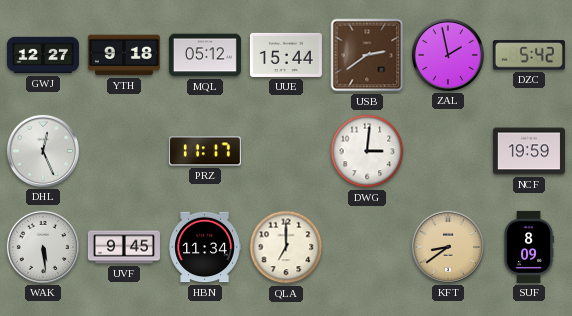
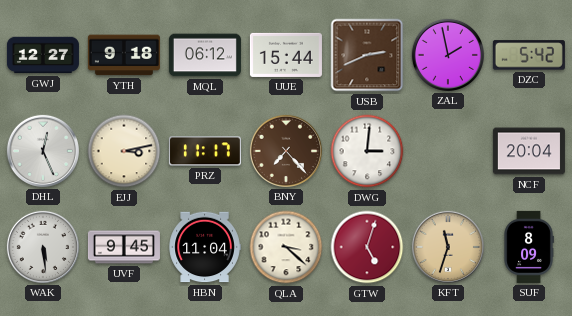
MQL: 05:12 -> 06:12 (205, 55)
USB: 2:39 -> 2:41 (367, 55)
EJJ: none -> 3:13 (124, 151)
BNY: none -> 7:23 (286, 151)
NCF: 19:59 -> 20:04 (529, 151)
HBN: 11:34 -> 11:04 (205, 247)
QLA: 7:00 -> 3:22 (286, 247)
GTW: none -> 5:03 (367, 247)
KFT: 8:39 -> 11:33 (448, 247)
